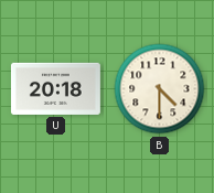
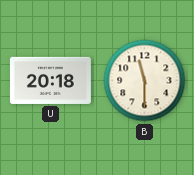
B: 4:30 -> 11:30 (145, 81)
